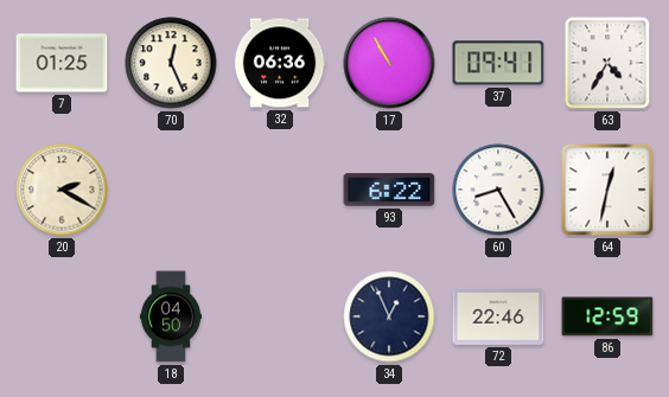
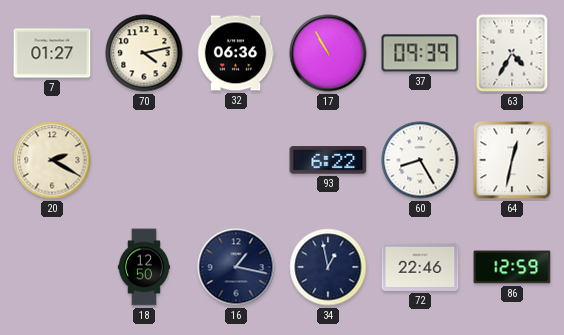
7: 01:25 -> 01:27 (52, 53)
70: 12:26 -> 4:13 (144, 53)
37: 09:41 -> 09:39 (420, 53)
18: 04:50 -> 12:50 (143, 267)
16: none -> 1:17 (236, 267)
34: 12:56 -> 12:58 (328, 267)
